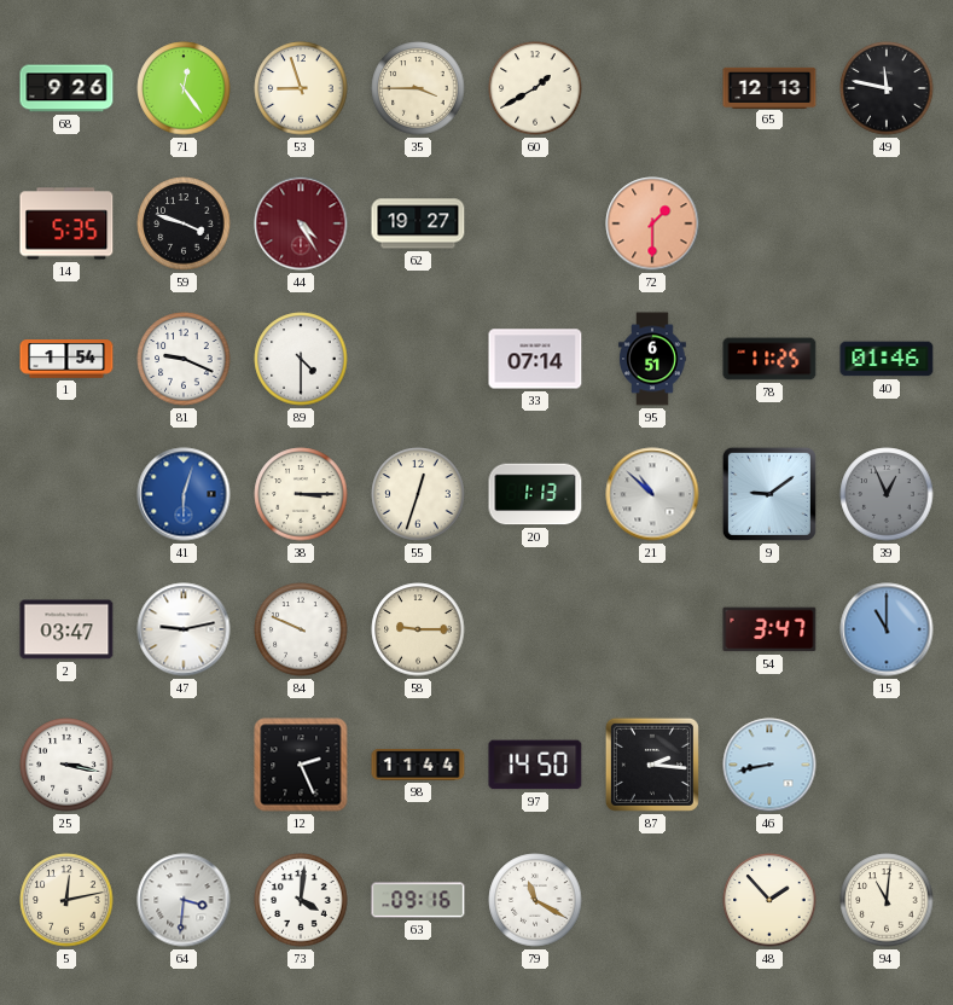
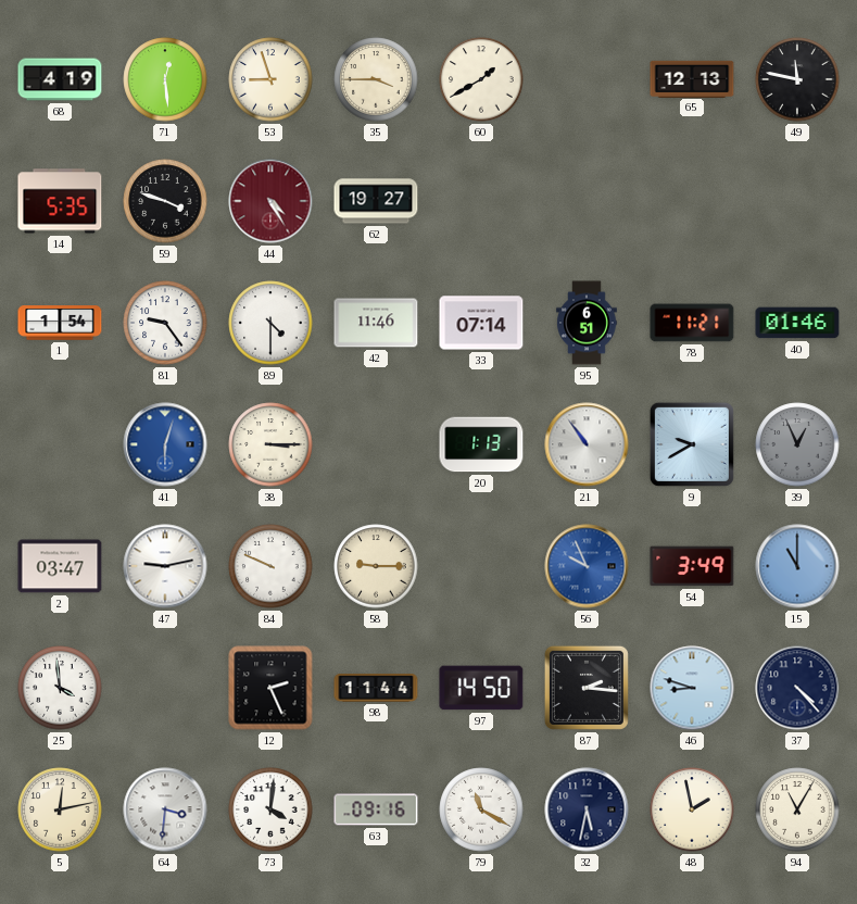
68: 9:26 -> 4:19 (60, 79)
71: 12:24 -> 12:29 (165, 79)
72: 1:30 -> none (652, 223)
81: 9:19 -> 9:24 (165, 323)
42: none -> 11:46 (376, 323)
78: 11:25 -> 11:21 (692, 323)
55: 12:33 -> none (418, 494)
21: 10:52 -> 10:54 (587, 444)
9: 9:09 -> 9:40 (692, 444)
56: none -> 9:56 (587, 566)
54: 3:47 -> 3:49 (692, 566)
25: 3:17 -> 3:59 (60, 688)
46: 8:43 -> 8:48 (692, 688)
37: none -> 4:23 (797, 688)
32: none -> 5:32 (587, 809)
48: 1:53 -> 1:58 (692, 809)
94: 11:01 -> 11:05 (797, 809)
